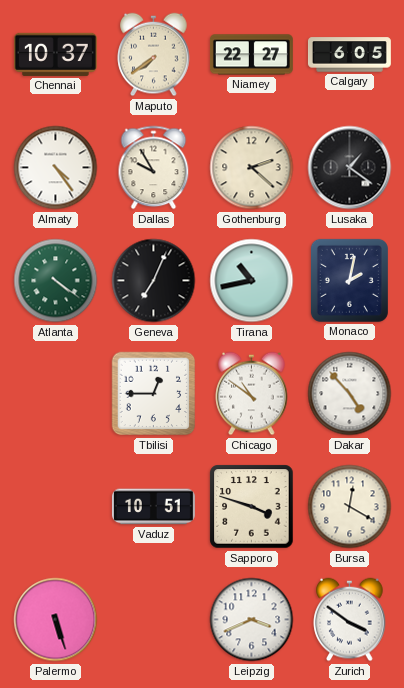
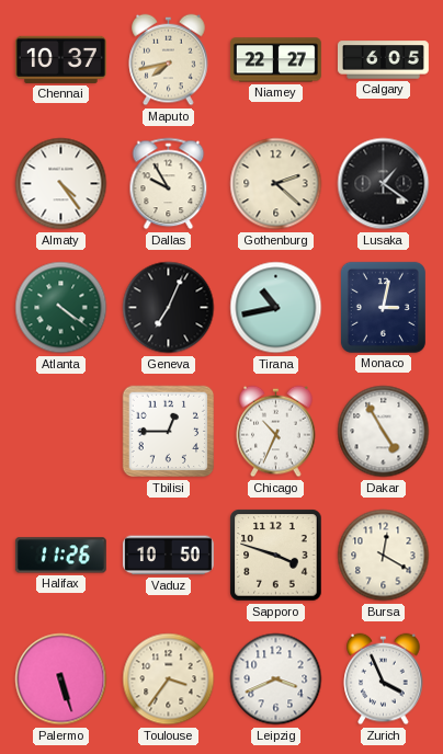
Maputo: 7:39 -> 7:43 (169, 60)
Monaco: 2:02 -> 3:02 (383, 307)
Chicago: 10:51 -> 10:34 (276, 432)
Dakar: 4:53 -> 4:55 (384, 432)
Halifax: none -> 11:26 (60, 556)
Vaduz: 10:51 -> 10:50 (168, 556)
Toulouse: none -> 3:36 (169, 679)
Zurich: 3:51 -> 3:56 (384, 679)
